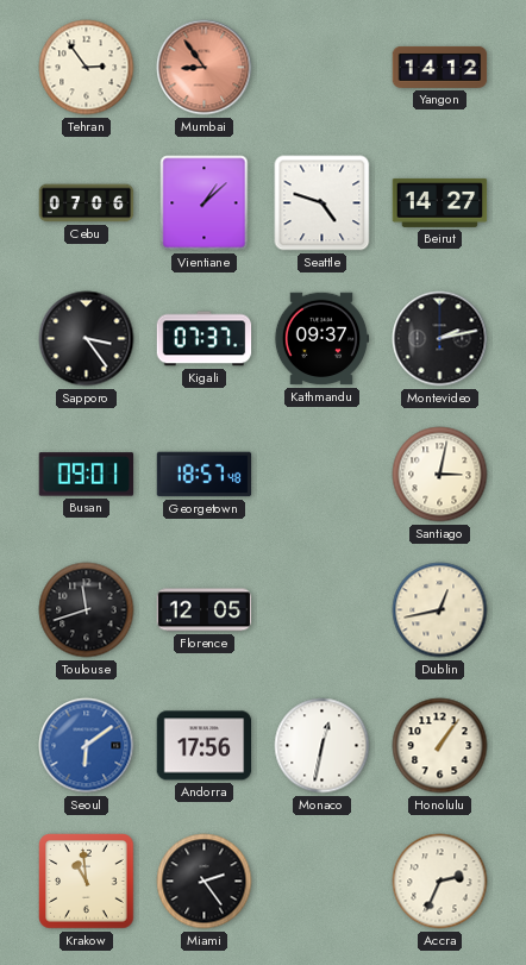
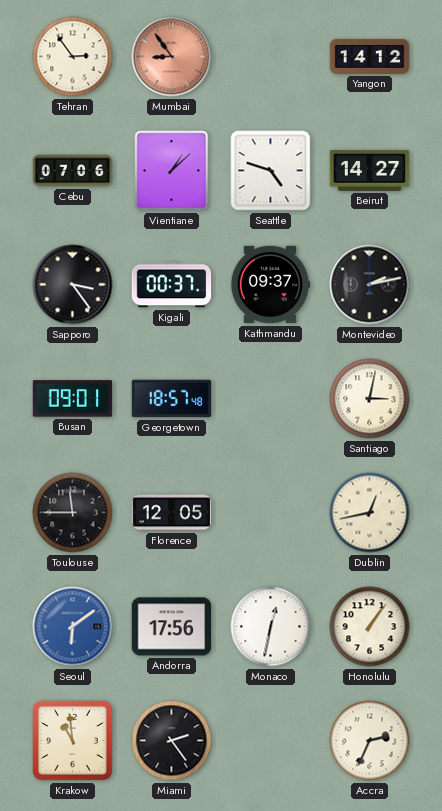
Kigali: 07:37 -> 00:37 (172, 285)
Toulouse: 11:42 -> 11:45 (73, 513)
